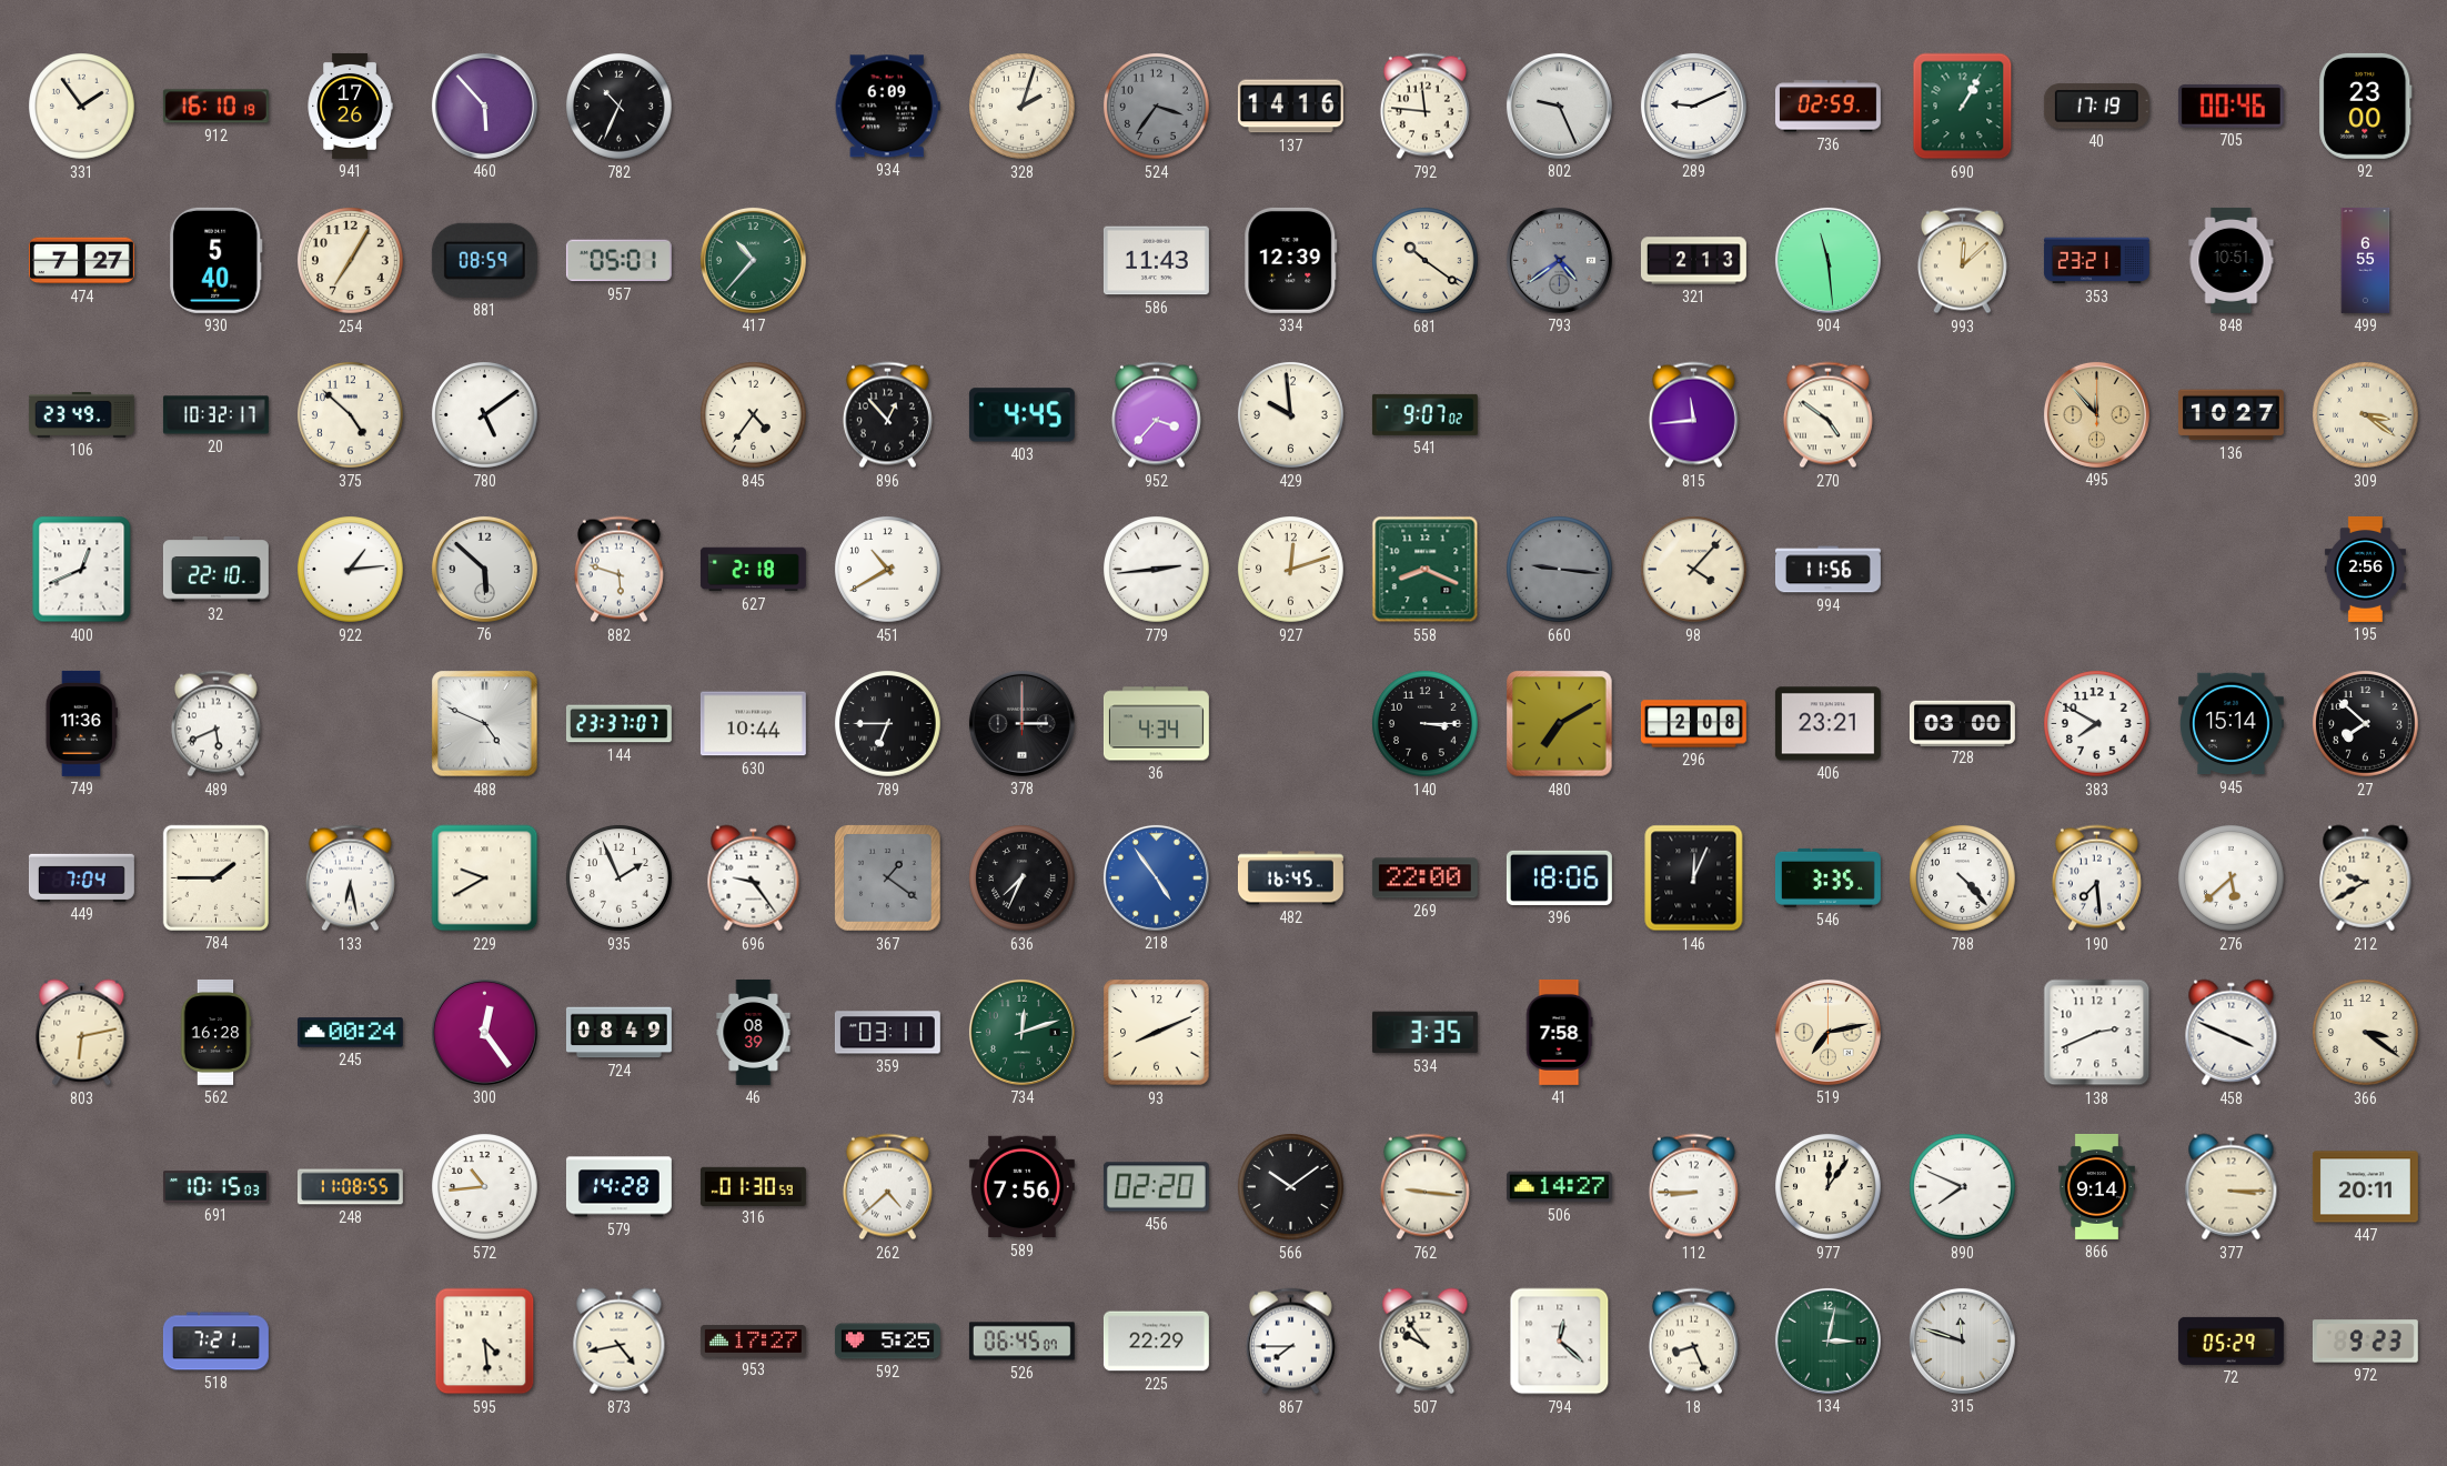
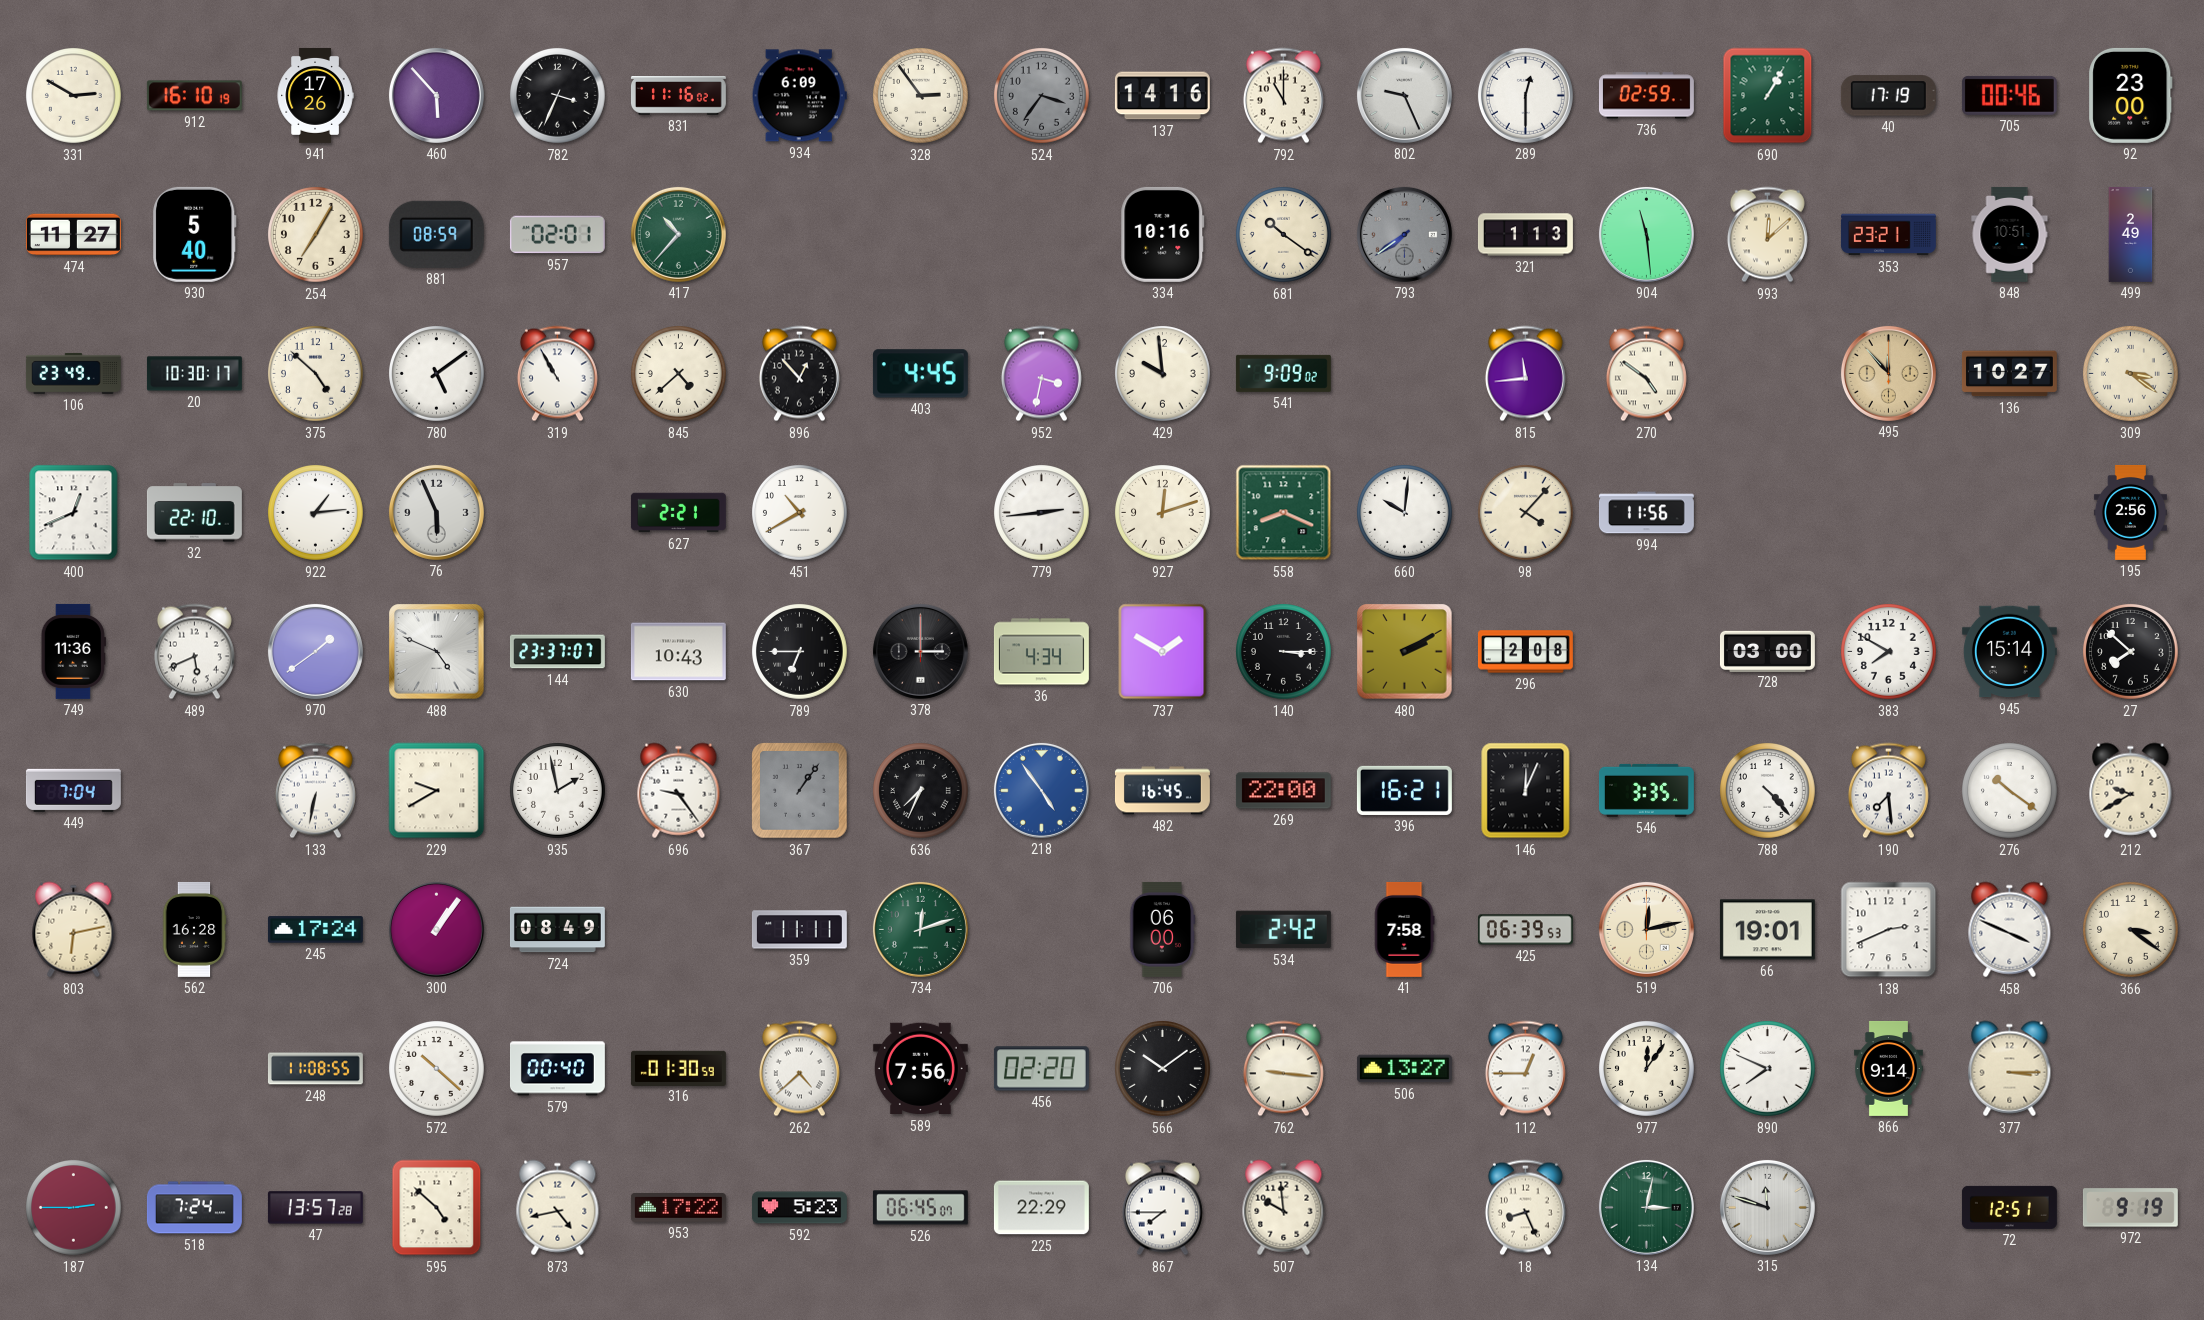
331: 1:54 -> 2:50 (74, 96)
782: 10:34 -> 3:34 (558, 96)
831: none -> 11:16 (678, 96)
328: 2:03 -> 2:54 (921, 96)
792: 11:46 -> 11:00 (1283, 96)
289: 9:11 -> 12:30 (1525, 95)
474: 7:27 -> 11:27 (73, 235)
957: 05:01 -> 02:01 (557, 235)
586: 11:43 -> none (1156, 261)
334: 12:39 -> 10:16 (1163, 234)
793: 4:39 -> 7:39 (1404, 234)
321: 2:13 -> 1:13 (1525, 235)
499: 6:55 -> 2:49 (2131, 235)
20: 10:32 -> 10:30 (194, 374)
319: none -> 10:55 (557, 374)
845: 4:36 -> 4:38 (679, 374)
952: 3:37 -> 3:32 (1041, 374)
541: 9:07 -> 9:09 (1283, 373)
76: 5:52 -> 5:56 (436, 512)
882: 5:48 -> none (618, 570)
627: 2:18 -> 2:21 (678, 513)
660: 9:16 -> 10:01 (1405, 513)
660 dial: grey -> white (1405, 513)
970: none -> 1:39 (315, 651)
630: 10:44 -> 10:43 (678, 652)
737: none -> 1:50 (1163, 652)
480: 7:10 -> 2:10 (1405, 652)
406: 23:21 -> none (1827, 724)
784: 1:45 -> none (215, 877)
133: 6:28 -> 6:32 (315, 791)
935: 1:56 -> 1:58 (558, 791)
367: 1:21 -> 1:06 (800, 791)
396: 18:06 -> 16:21 (1404, 790)
276: 5:38 -> 10:21 (2010, 791)
245: 00:24 -> 17:24 (315, 930)
300: 12:24 -> 1:06 (436, 929)
46: 08:39 -> none (754, 1032)
359: 03:11 -> 11:11 (799, 930)
93: 8:11 -> none (1157, 1033)
706: none -> 06:00 (1163, 929)
534: 3:35 -> 2:42 (1283, 930)
425: none -> 06:39 (1525, 930)
519: 7:13 -> 12:13 (1646, 929)
66: none -> 19:01 (1767, 930)
691: 10:15 -> none (215, 1187)
572: 10:44 -> 10:22 (437, 1069)
579: 14:28 -> 00:40 (557, 1069)
506: 14:27 -> 13:27 (1404, 1069)
112: 8:45 -> 12:45 (1525, 1069)
447: 20:11 -> none (2365, 1187)
187: none -> 2:45 (74, 1208)
518: 7:21 -> 7:24 (194, 1208)
47: none -> 13:57 (315, 1208)
595: 4:29 -> 4:52 (437, 1208)
953: 17:27 -> 17:22 (678, 1207)
592: 5:25 -> 5:23 (799, 1208)
507: 9:54 -> 9:59 (1284, 1208)
794: 12:22 -> none (1560, 1342)
72: 05:29 -> 12:51 (2009, 1207)
972: 9:23 -> 9:19 (2130, 1208)
